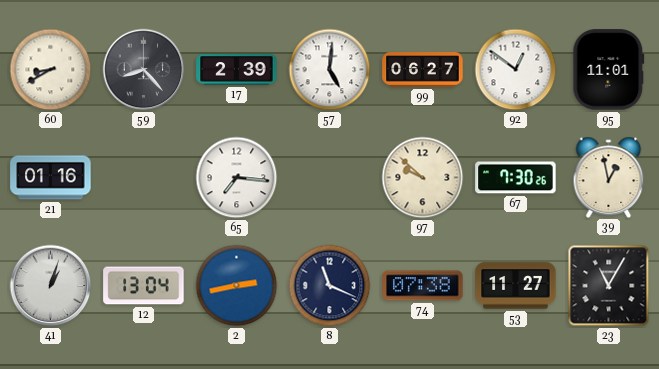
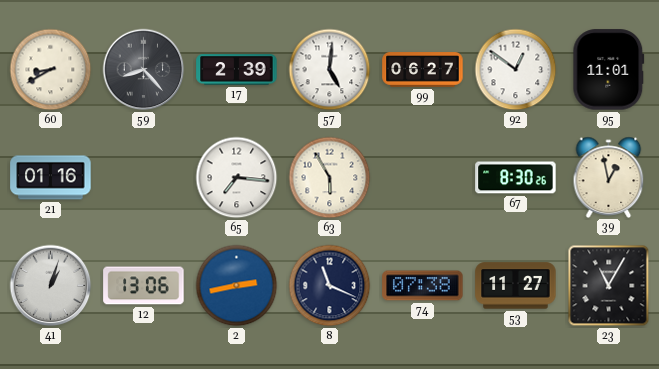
63: none -> 5:55 (330, 178)
97: 9:52 -> none (423, 178)
67: 7:30 -> 8:30 (516, 178)
12: 13:04 -> 13:06 (144, 286)
